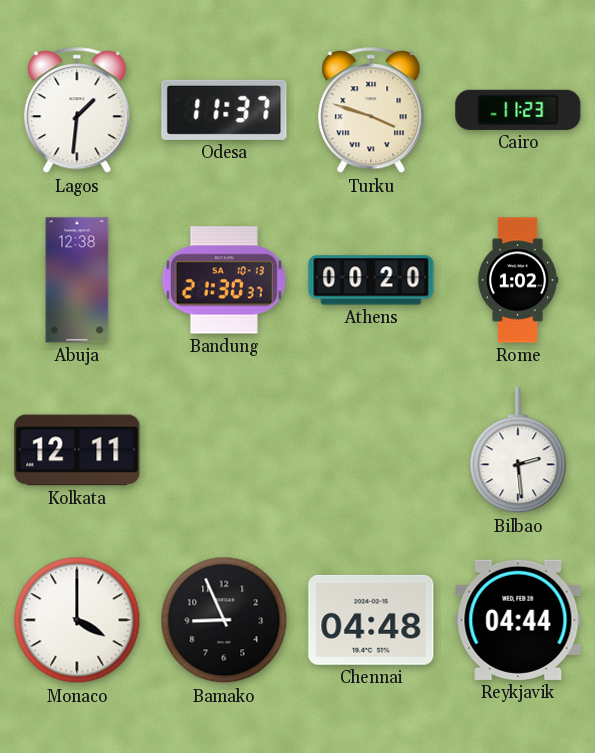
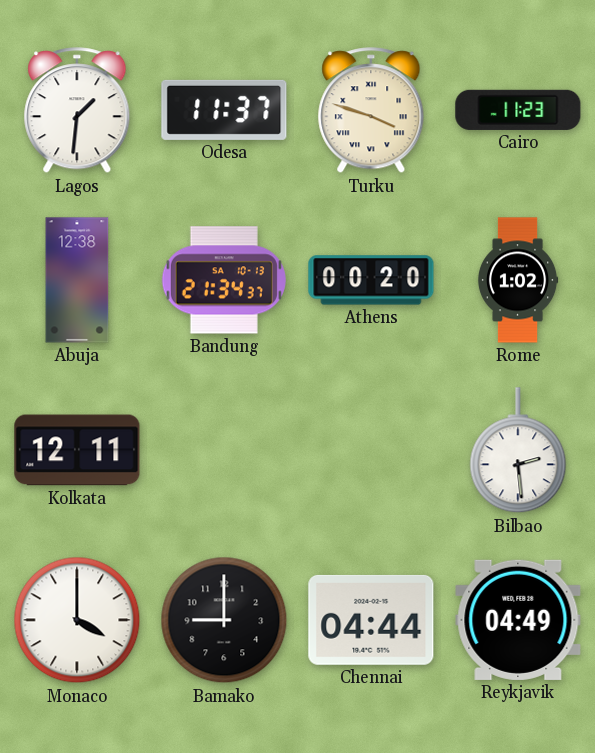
Bandung: 21:30 -> 21:34 (224, 280)
Bamako: 8:56 -> 9:00 (224, 620)
Chennai: 04:48 -> 04:44 (371, 620)
Reykjavik: 04:44 -> 04:49 (518, 620)
